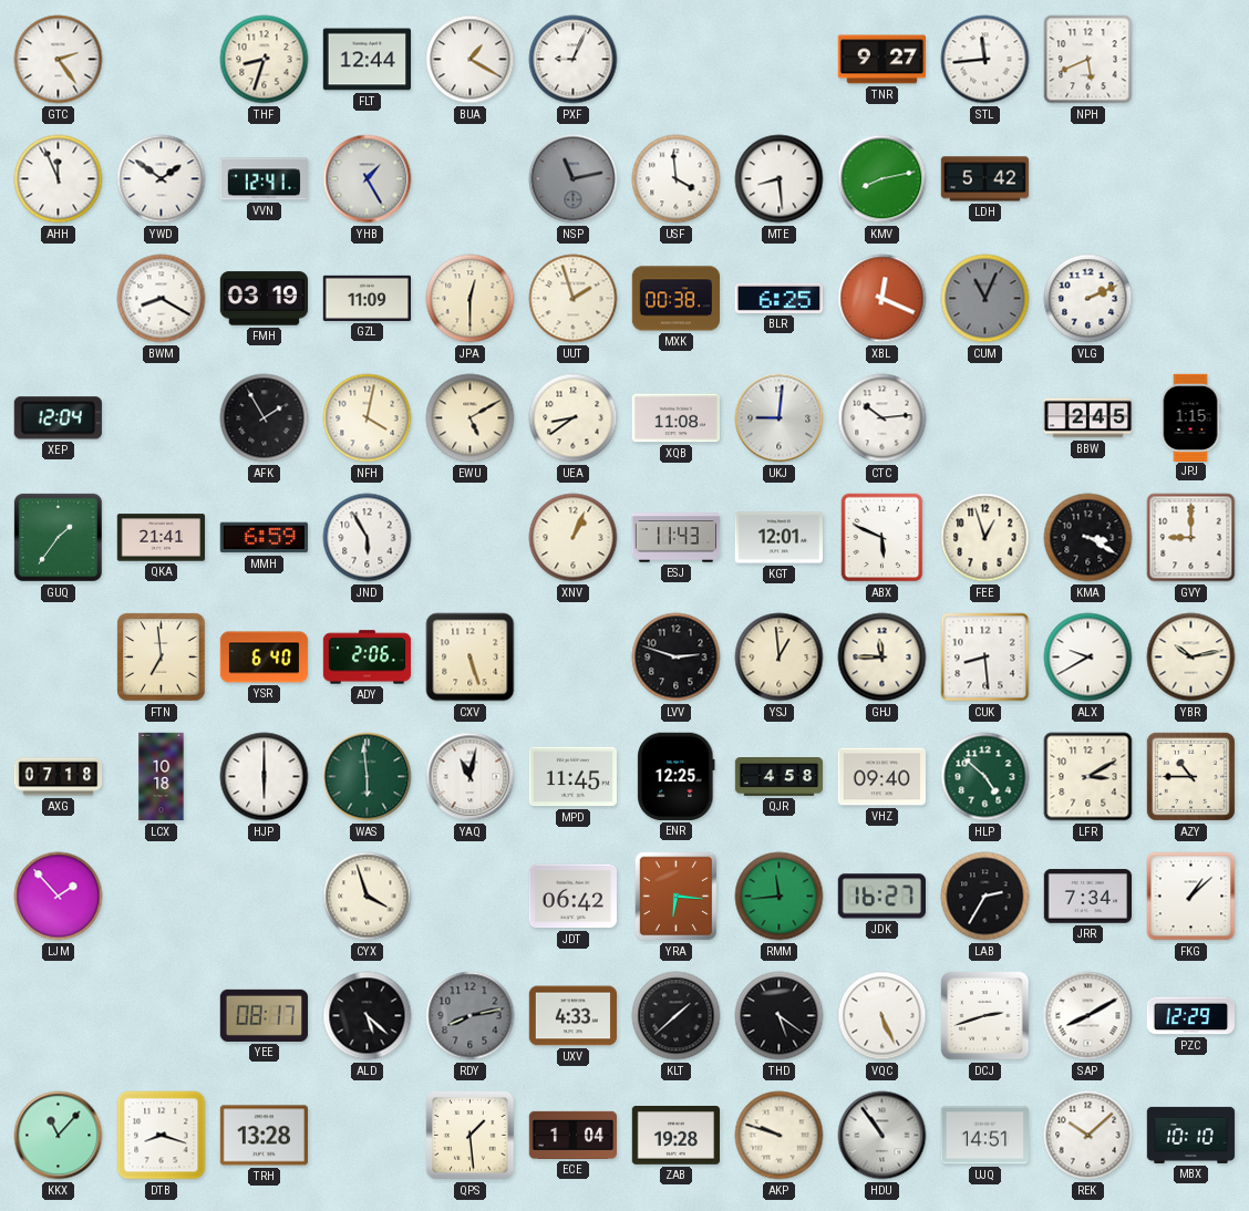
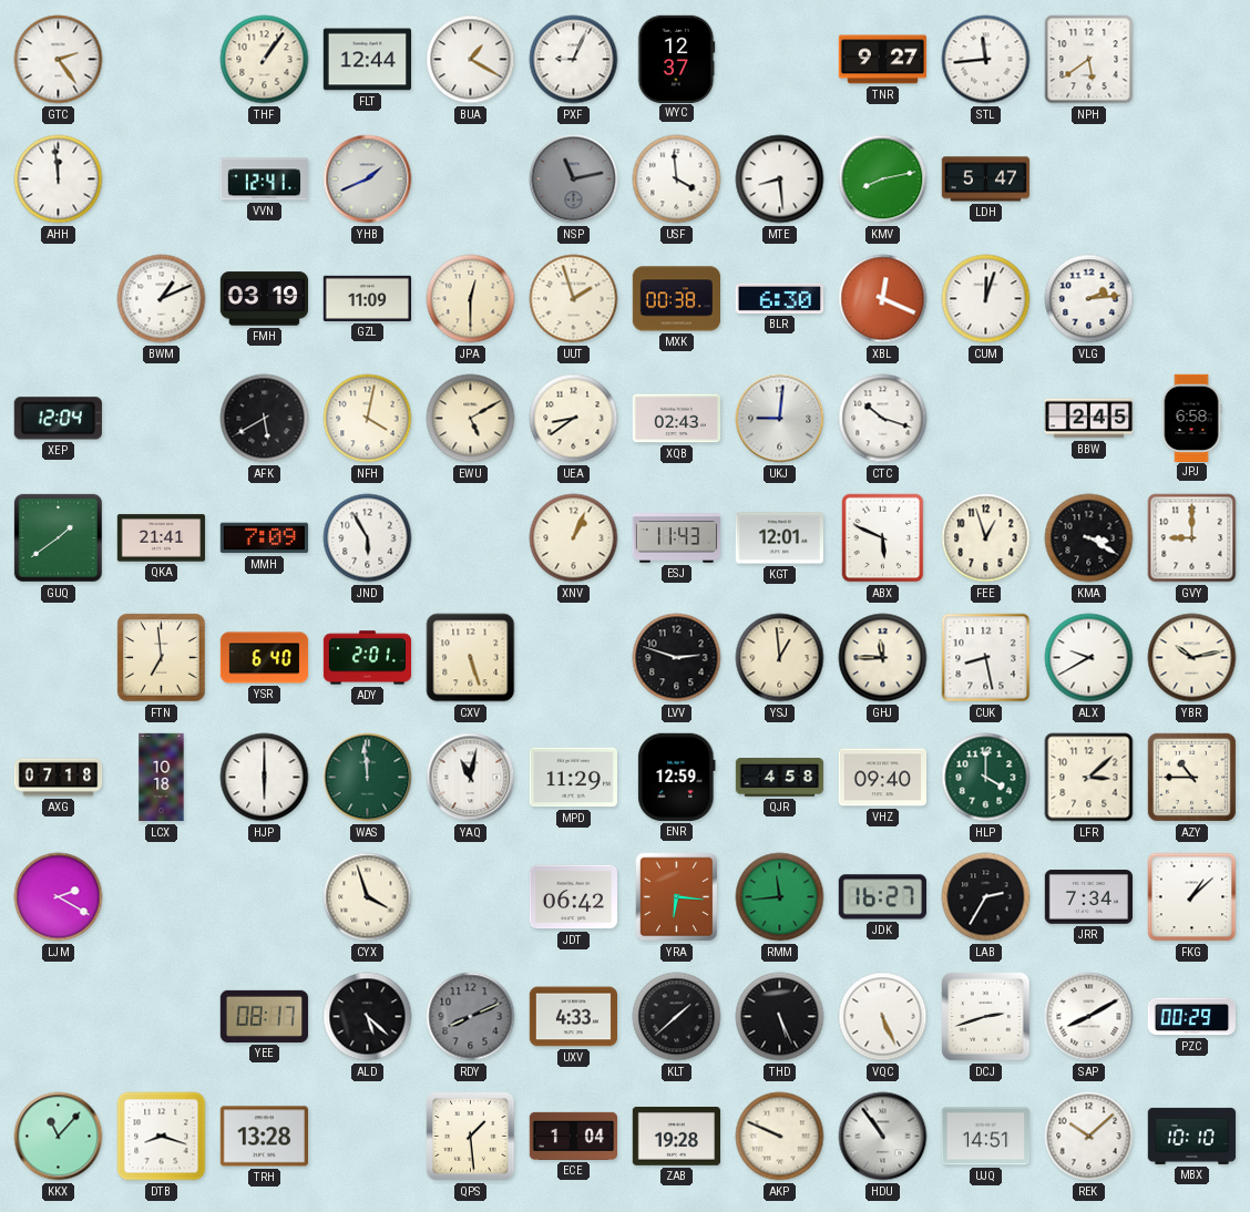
THF: 8:33 -> 1:06 (265, 60)
WYC: none -> 12:37 (676, 59)
NPH: 5:41 -> 5:39 (1089, 60)
AHH: 11:56 -> 11:59 (59, 179)
YWD: 1:51 -> none (162, 179)
YHB: 1:25 -> 1:41 (368, 179)
LDH: 5:42 -> 5:47 (986, 179)
BWM: 8:20 -> 1:11 (162, 299)
BLR: 6:25 -> 6:30 (779, 298)
CUM: 11:04 -> 12:03 (986, 299)
CUM dial: grey -> white (986, 299)
VLG: 2:11 -> 2:14 (1089, 299)
AFK: 1:55 -> 5:40 (265, 419)
XQB: 11:08 -> 02:43 (676, 419)
CTC: 10:14 -> 10:18 (883, 419)
JPJ: 1:15 -> 6:58 (1191, 418)
GUQ: 1:36 -> 1:39 (58, 537)
MMH: 6:59 -> 7:09 (264, 538)
ADY: 2:06 -> 2:01 (368, 658)
CUK: 8:29 -> 8:28 (986, 658)
WAS: 5:59 -> 11:59 (368, 778)
MPD: 11:45 -> 11:29 (573, 778)
ENR: 12:25 -> 12:59 (677, 777)
HLP: 4:52 -> 4:00 (986, 778)
LFR: 3:10 -> 3:08 (1089, 778)
LJM: 1:53 -> 2:20 (59, 897)
RDY: 8:13 -> 8:11 (471, 1017)
THD: 5:21 -> 5:26 (780, 1017)
PZC: 12:29 -> 00:29 (1191, 1017)
AKP: 9:48 -> 9:49 (780, 1137)
